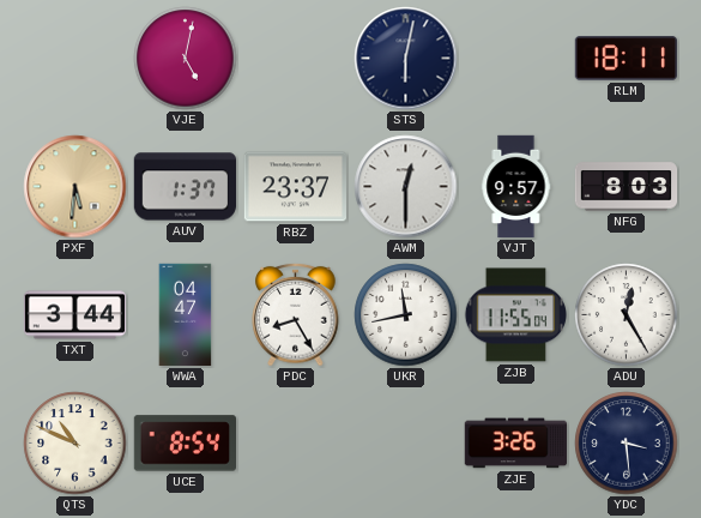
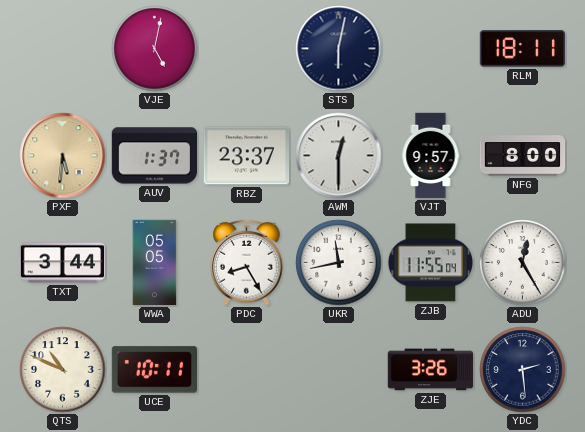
NFG: 8:03 -> 8:00 (523, 156)
WWA: 04:47 -> 05:05 (155, 263)
UCE: 8:54 -> 10:11 (154, 370)
YDC: 3:29 -> 2:29 (523, 370)
